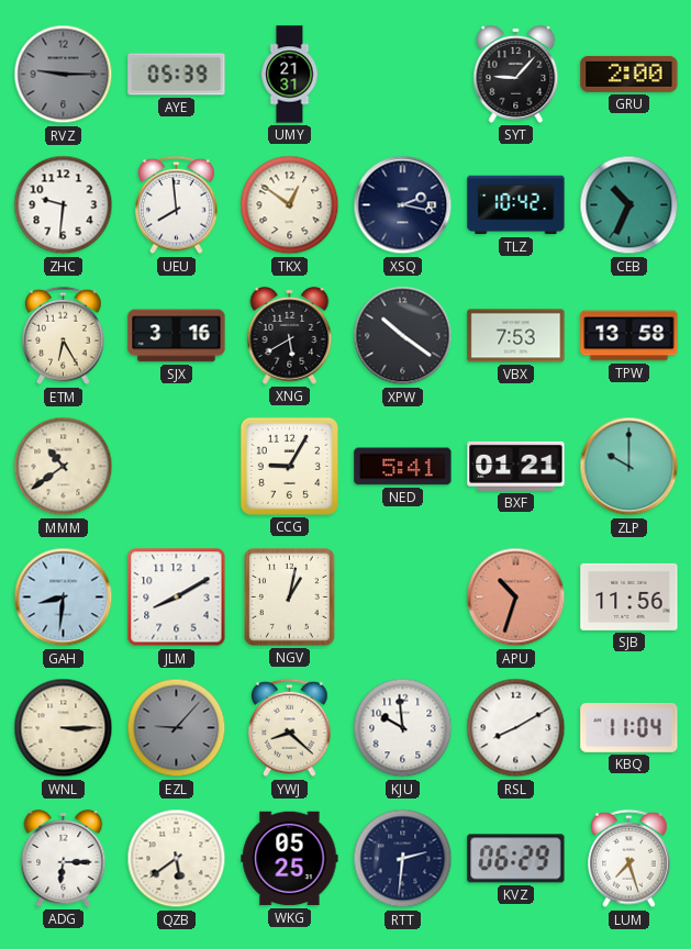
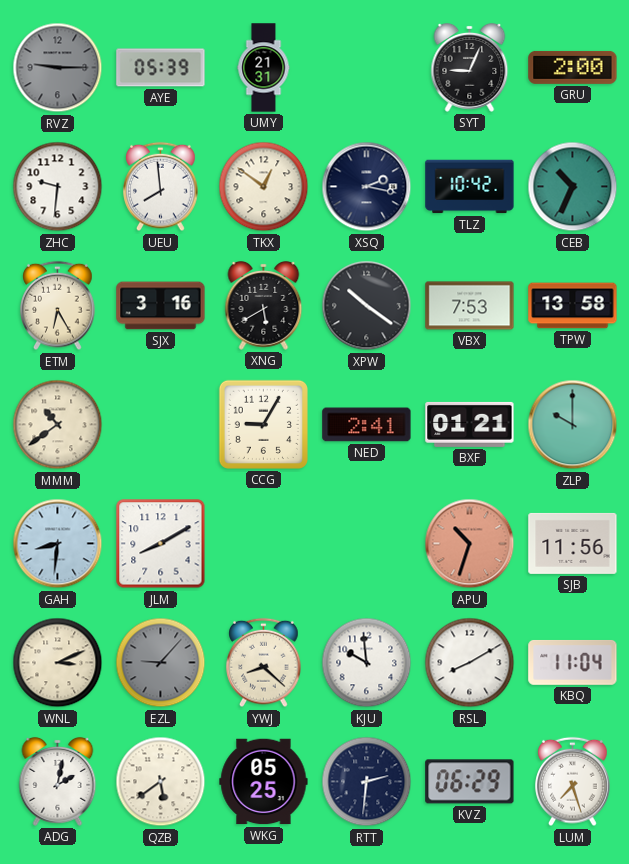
SYT: 9:07 -> 9:04 (470, 68)
NED: 5:41 -> 2:41 (367, 425)
NGV: 1:02 -> none (290, 598)
WNL: 3:15 -> 3:11 (58, 663)
ADG: 6:15 -> 2:02 (58, 782)
